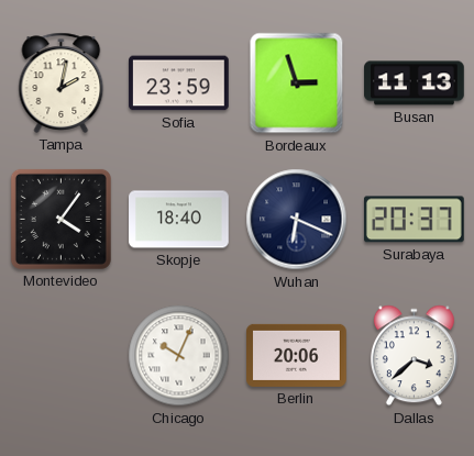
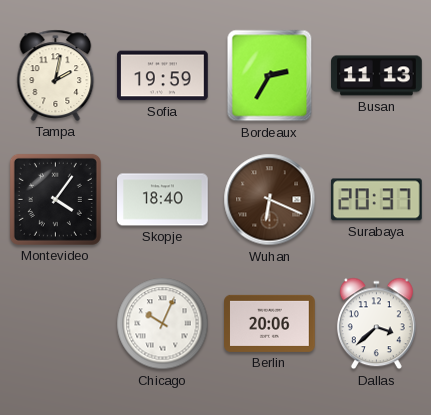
Sofia: 23:59 -> 19:59 (163, 76)
Bordeaux: 2:57 -> 2:35 (270, 76)
Wuhan dial: navy -> brown (270, 200)
